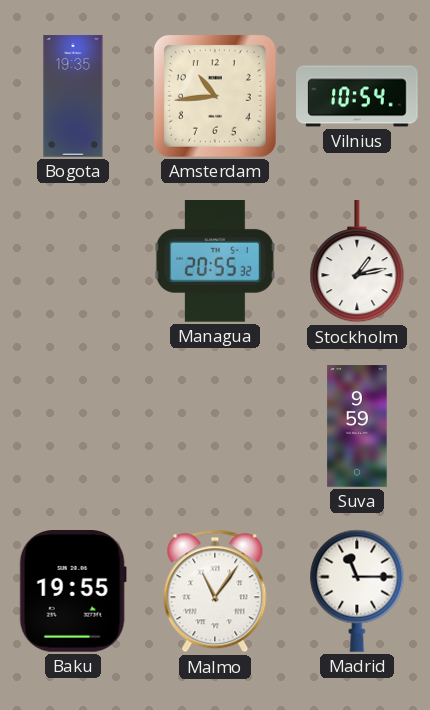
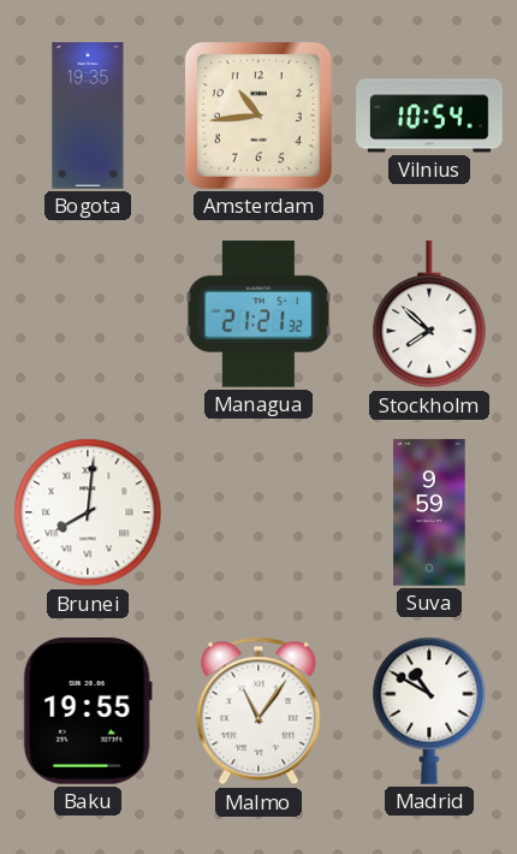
Managua: 20:55 -> 21:21 (258, 315)
Stockholm: 1:13 -> 7:52 (429, 315)
Brunei: none -> 8:01 (88, 512)
Madrid: 11:15 -> 10:50 (429, 711)
